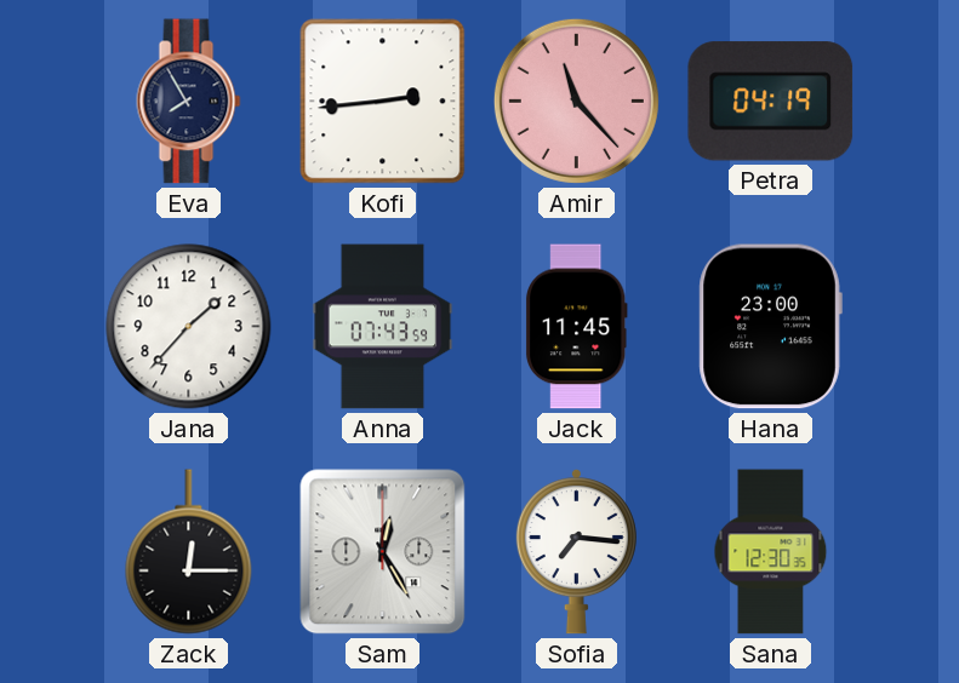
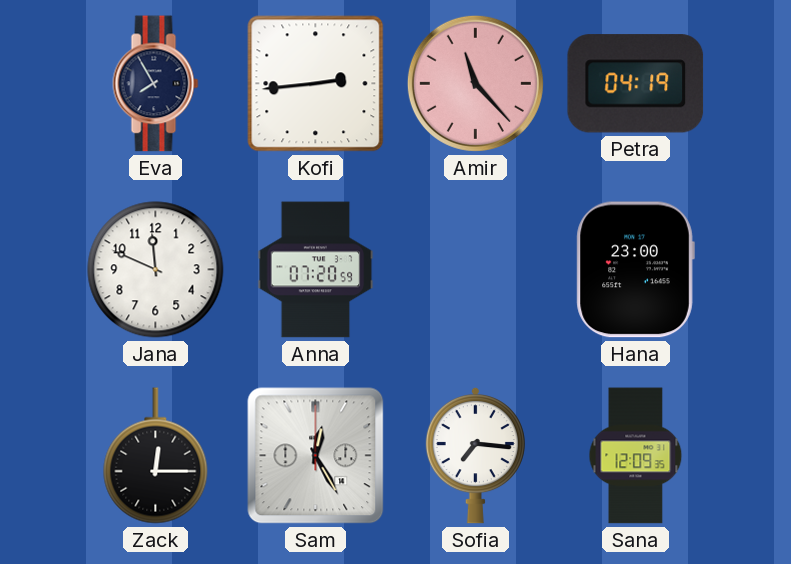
Jana: 1:37 -> 11:49 (156, 270)
Anna: 07:43 -> 07:20 (316, 270)
Jack: 11:45 -> none (576, 327)
Sana: 12:30 -> 12:09 (636, 456)
